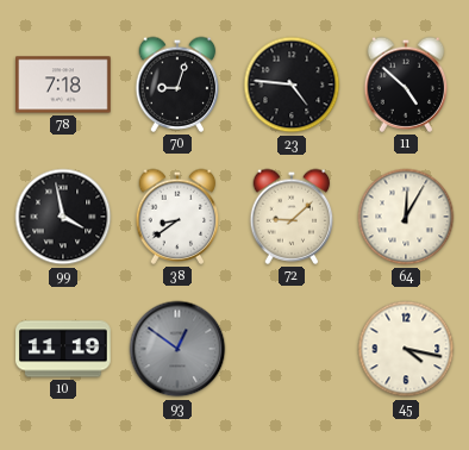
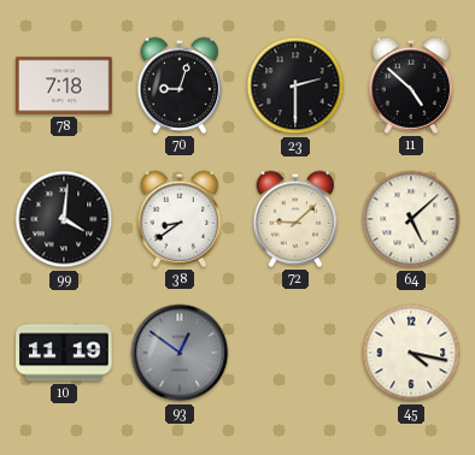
23: 4:46 -> 2:30 (295, 85)
99: 3:58 -> 4:01 (64, 219)
64: 12:05 -> 5:08 (411, 219)
